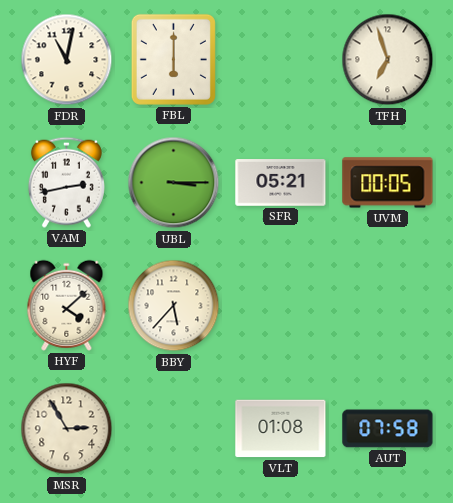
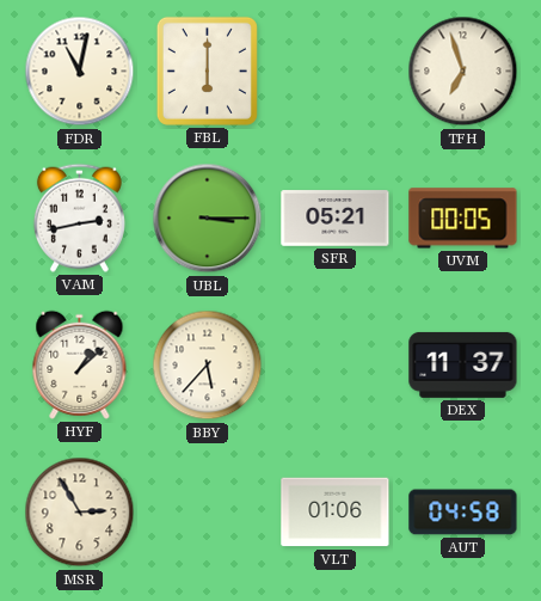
HYF: 4:08 -> 1:08 (80, 364)
DEX: none -> 11:37 (463, 364)
VLT: 01:08 -> 01:06 (336, 513)
AUT: 07:58 -> 04:58 (463, 513)
